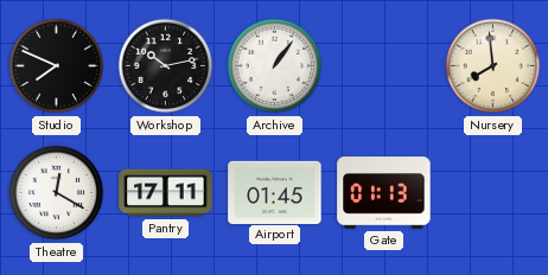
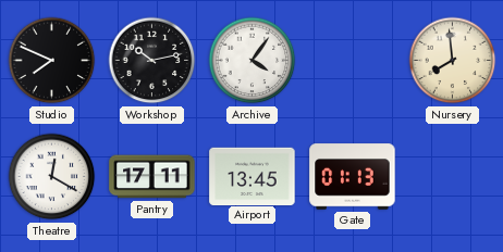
Archive: 1:06 -> 4:06 (253, 61)
Airport: 01:45 -> 13:45 (253, 176)
